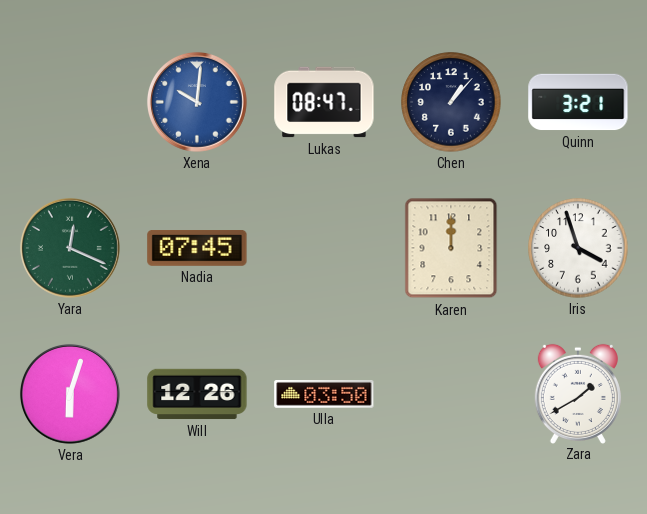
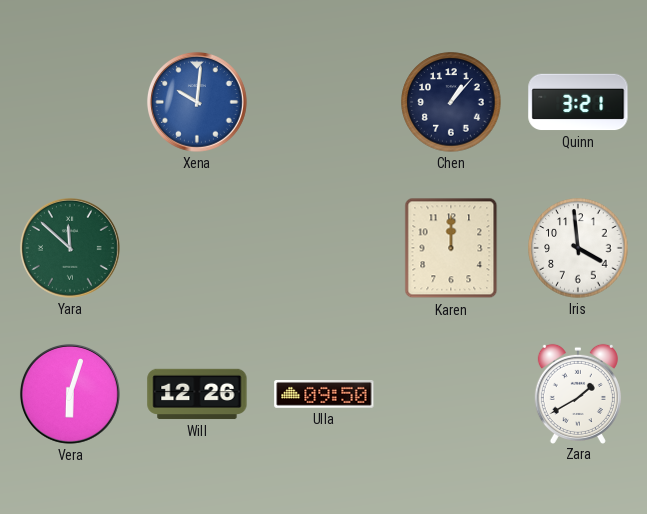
Lukas: 08:47 -> none (324, 102)
Yara: 12:19 -> 11:52 (70, 248)
Nadia: 07:45 -> none (197, 249)
Iris: 3:57 -> 3:59 (578, 248)
Ulla: 03:50 -> 09:50 (324, 395)
